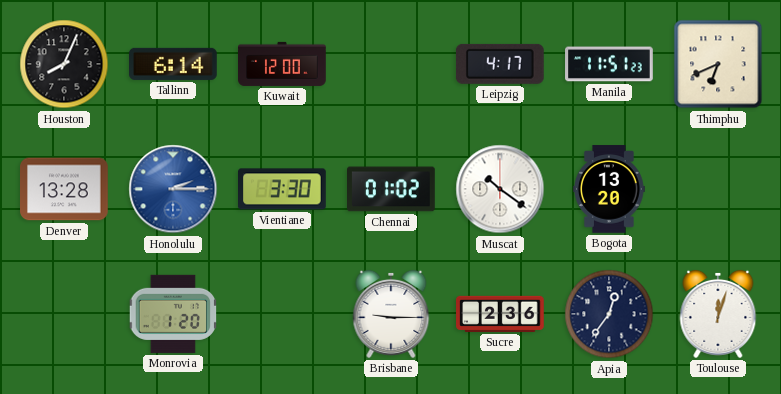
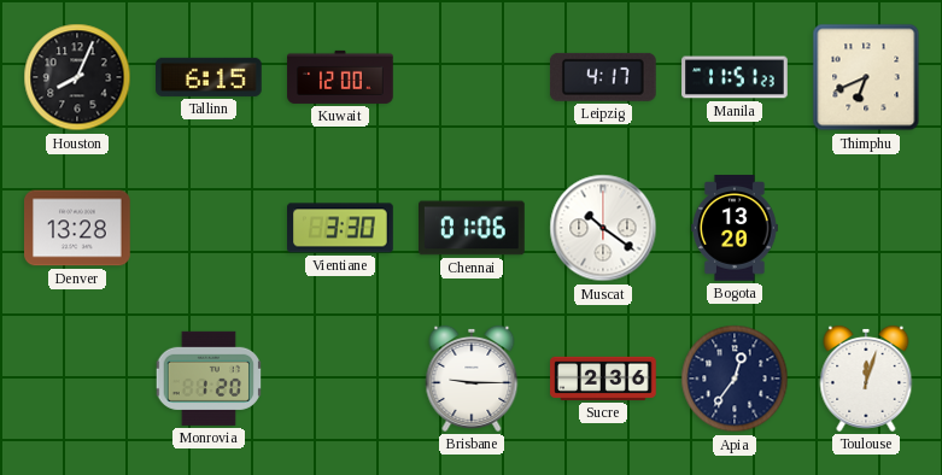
Tallinn: 6:14 -> 6:15 (210, 77)
Honolulu: 2:15 -> none (173, 189)
Chennai: 01:02 -> 01:06 (473, 228)
